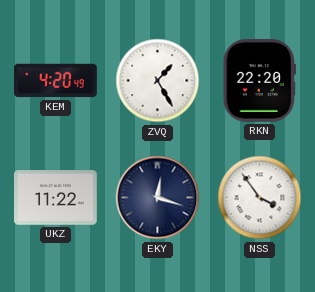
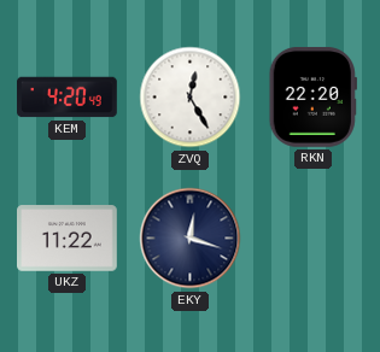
ZVQ: 1:25 -> 12:25 (191, 98)
NSS: 3:54 -> none (260, 198)
